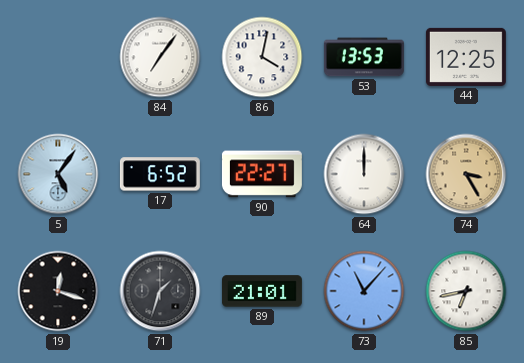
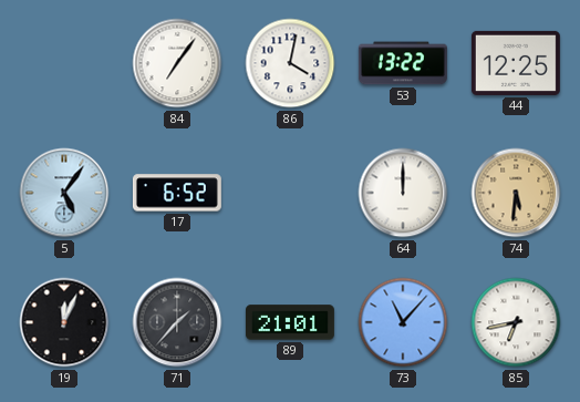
53: 13:53 -> 13:22 (403, 63)
90: 22:27 -> none (262, 174)
74: 3:25 -> 5:31 (516, 193)
19: 12:18 -> 12:04 (64, 322)
71: 1:33 -> 1:37 (177, 322)
